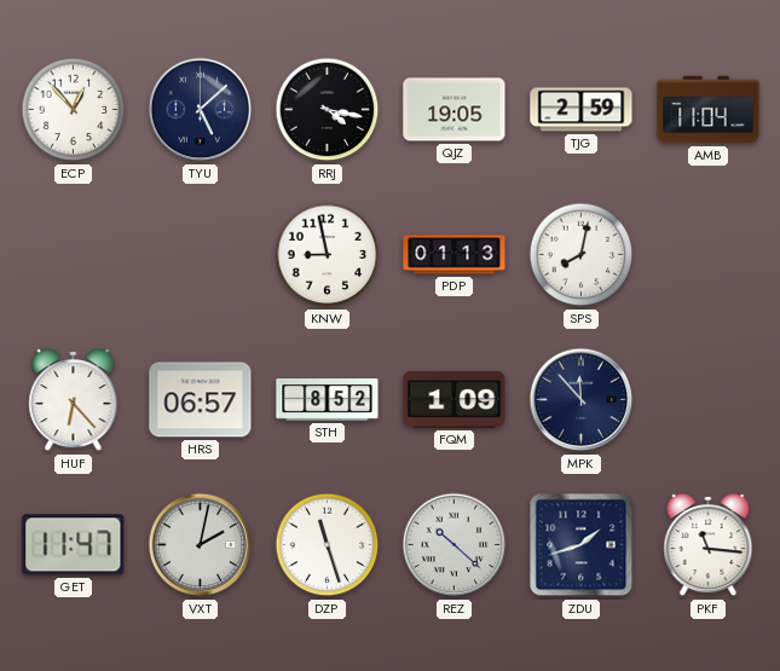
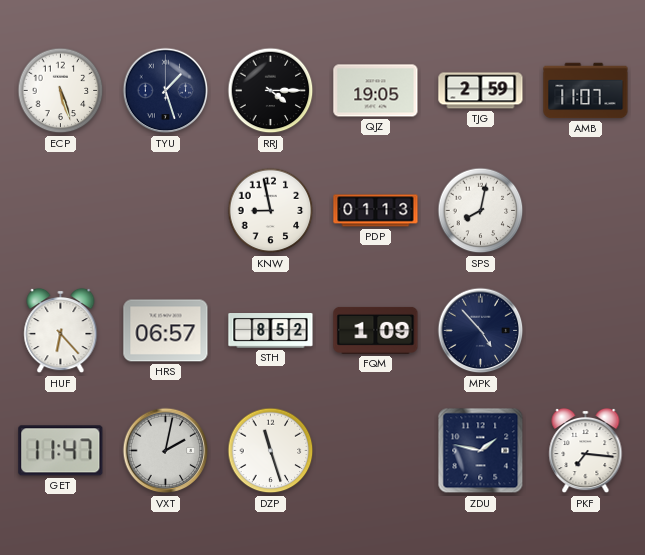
ECP: 12:53 -> 5:27 (61, 91)
TYU: 5:08 -> 1:27 (166, 91)
RRJ: 4:17 -> 4:15 (271, 91)
AMB: 11:04 -> 11:07 (586, 91)
MPK: 11:53 -> 4:53 (481, 331)
REZ: 10:22 -> none (455, 545)
ZDU: 1:42 -> 1:47 (481, 451)
PKF: 11:16 -> 7:16 (586, 451)
